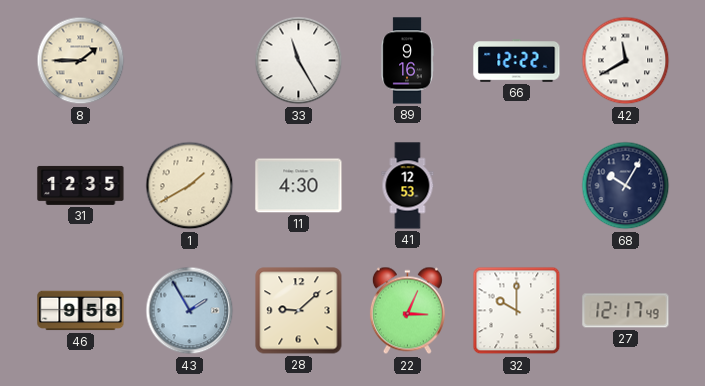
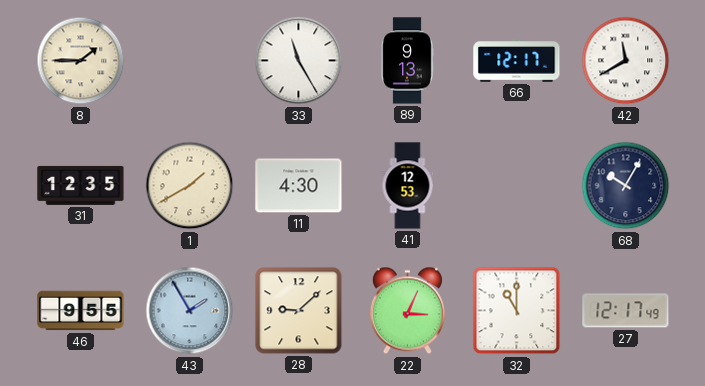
89: 9:16 -> 9:13 (407, 61)
66: 12:22 -> 12:17 (517, 61)
46: 9:58 -> 9:55 (81, 311)
32: 10:00 -> 11:00 (517, 311)
